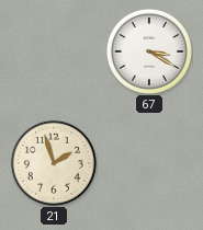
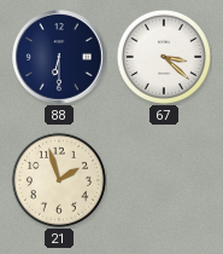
88: none -> 6:30 (60, 58)
67: 3:20 -> 3:22 (164, 57)
